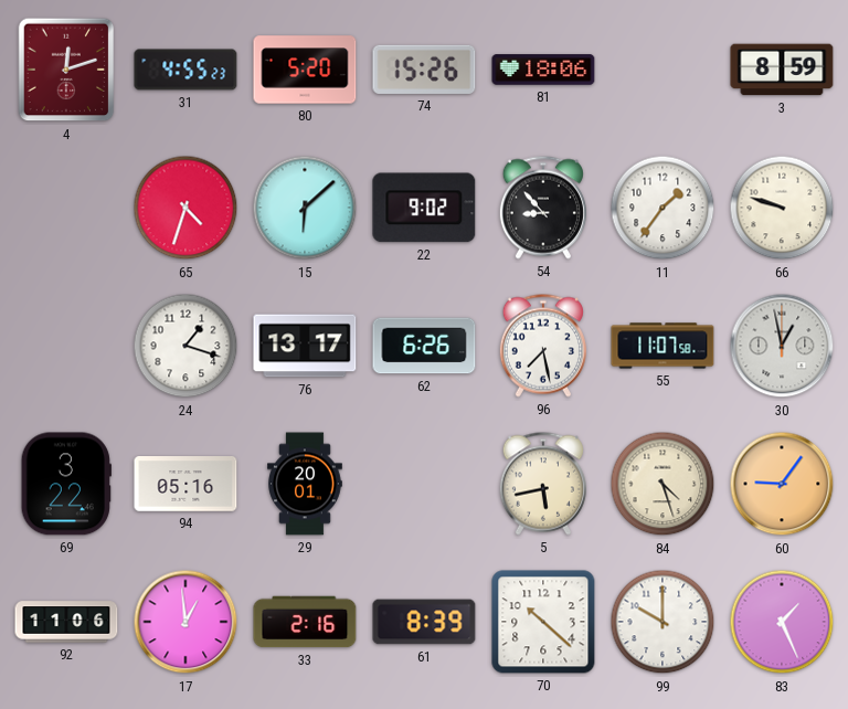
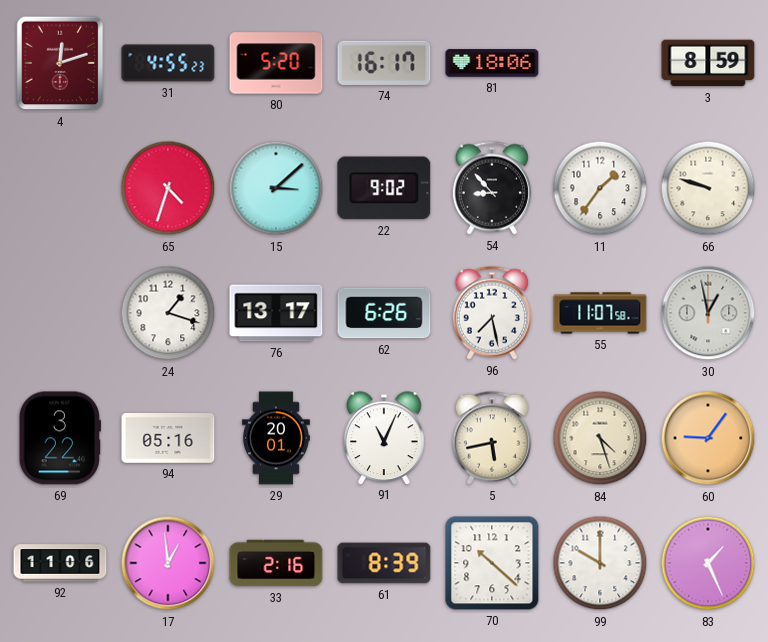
74: 15:26 -> 16:17 (384, 63)
15: 6:08 -> 3:08 (276, 188)
91: none -> 11:04 (384, 438)
